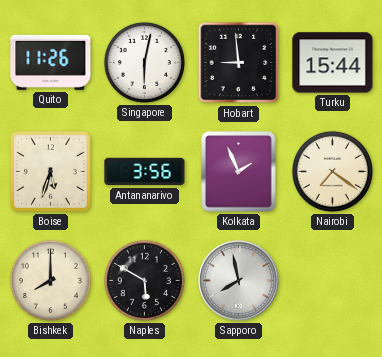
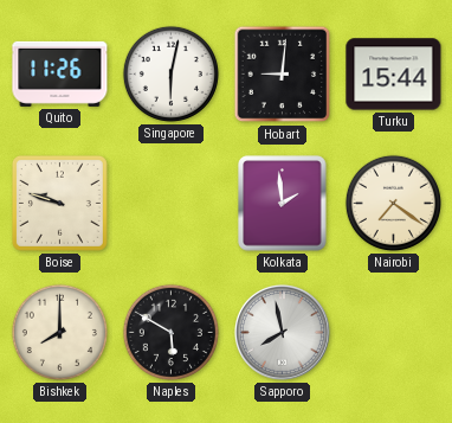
Hobart: 8:59 -> 9:01 (283, 75)
Boise: 5:33 -> 9:48 (59, 203)
Antananarivo: 3:56 -> none (145, 172)
Kolkata: 1:56 -> 1:59 (283, 204)
